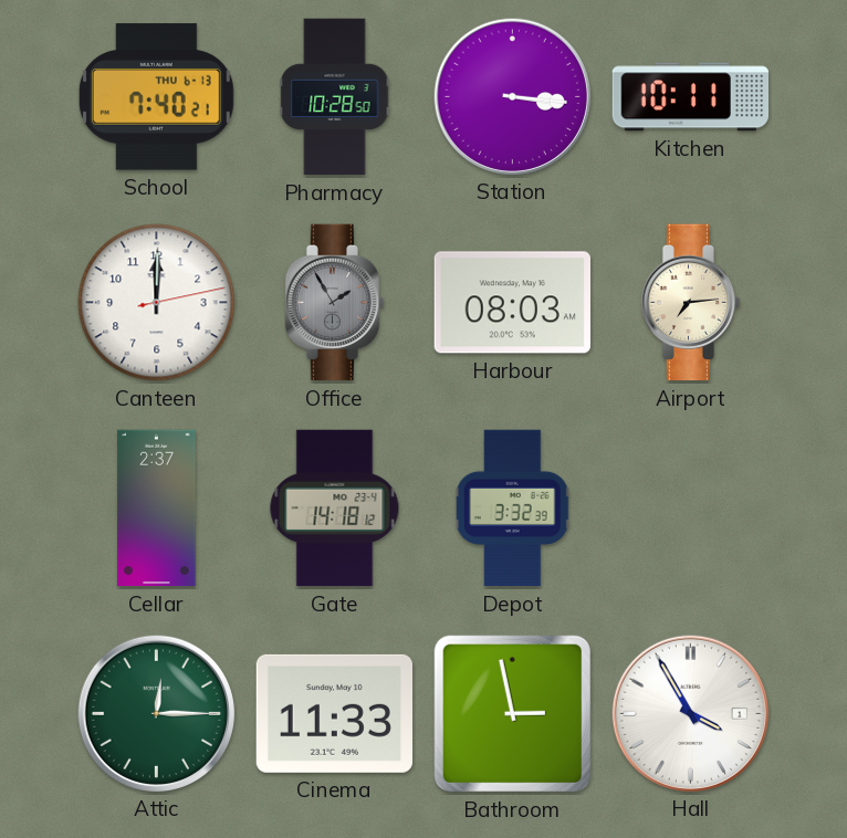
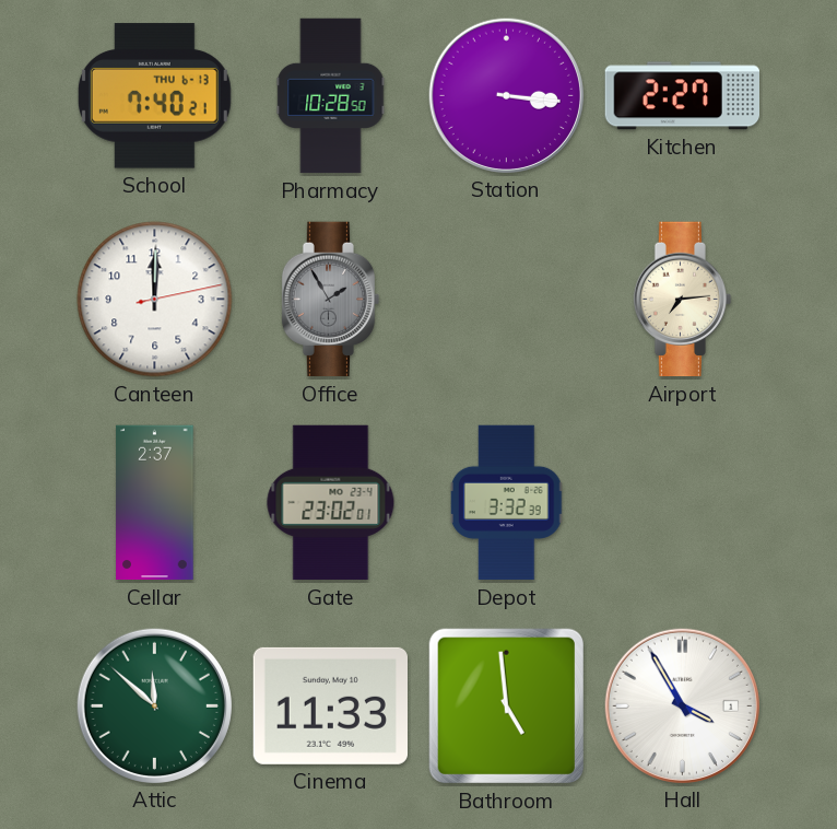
Kitchen: 10:11 -> 2:27 (682, 96)
Harbour: 08:03 -> none (512, 303)
Gate: 14:18 -> 23:02 (331, 503)
Attic: 12:15 -> 11:52 (154, 705)
Bathroom: 2:58 -> 4:59 (506, 705)
